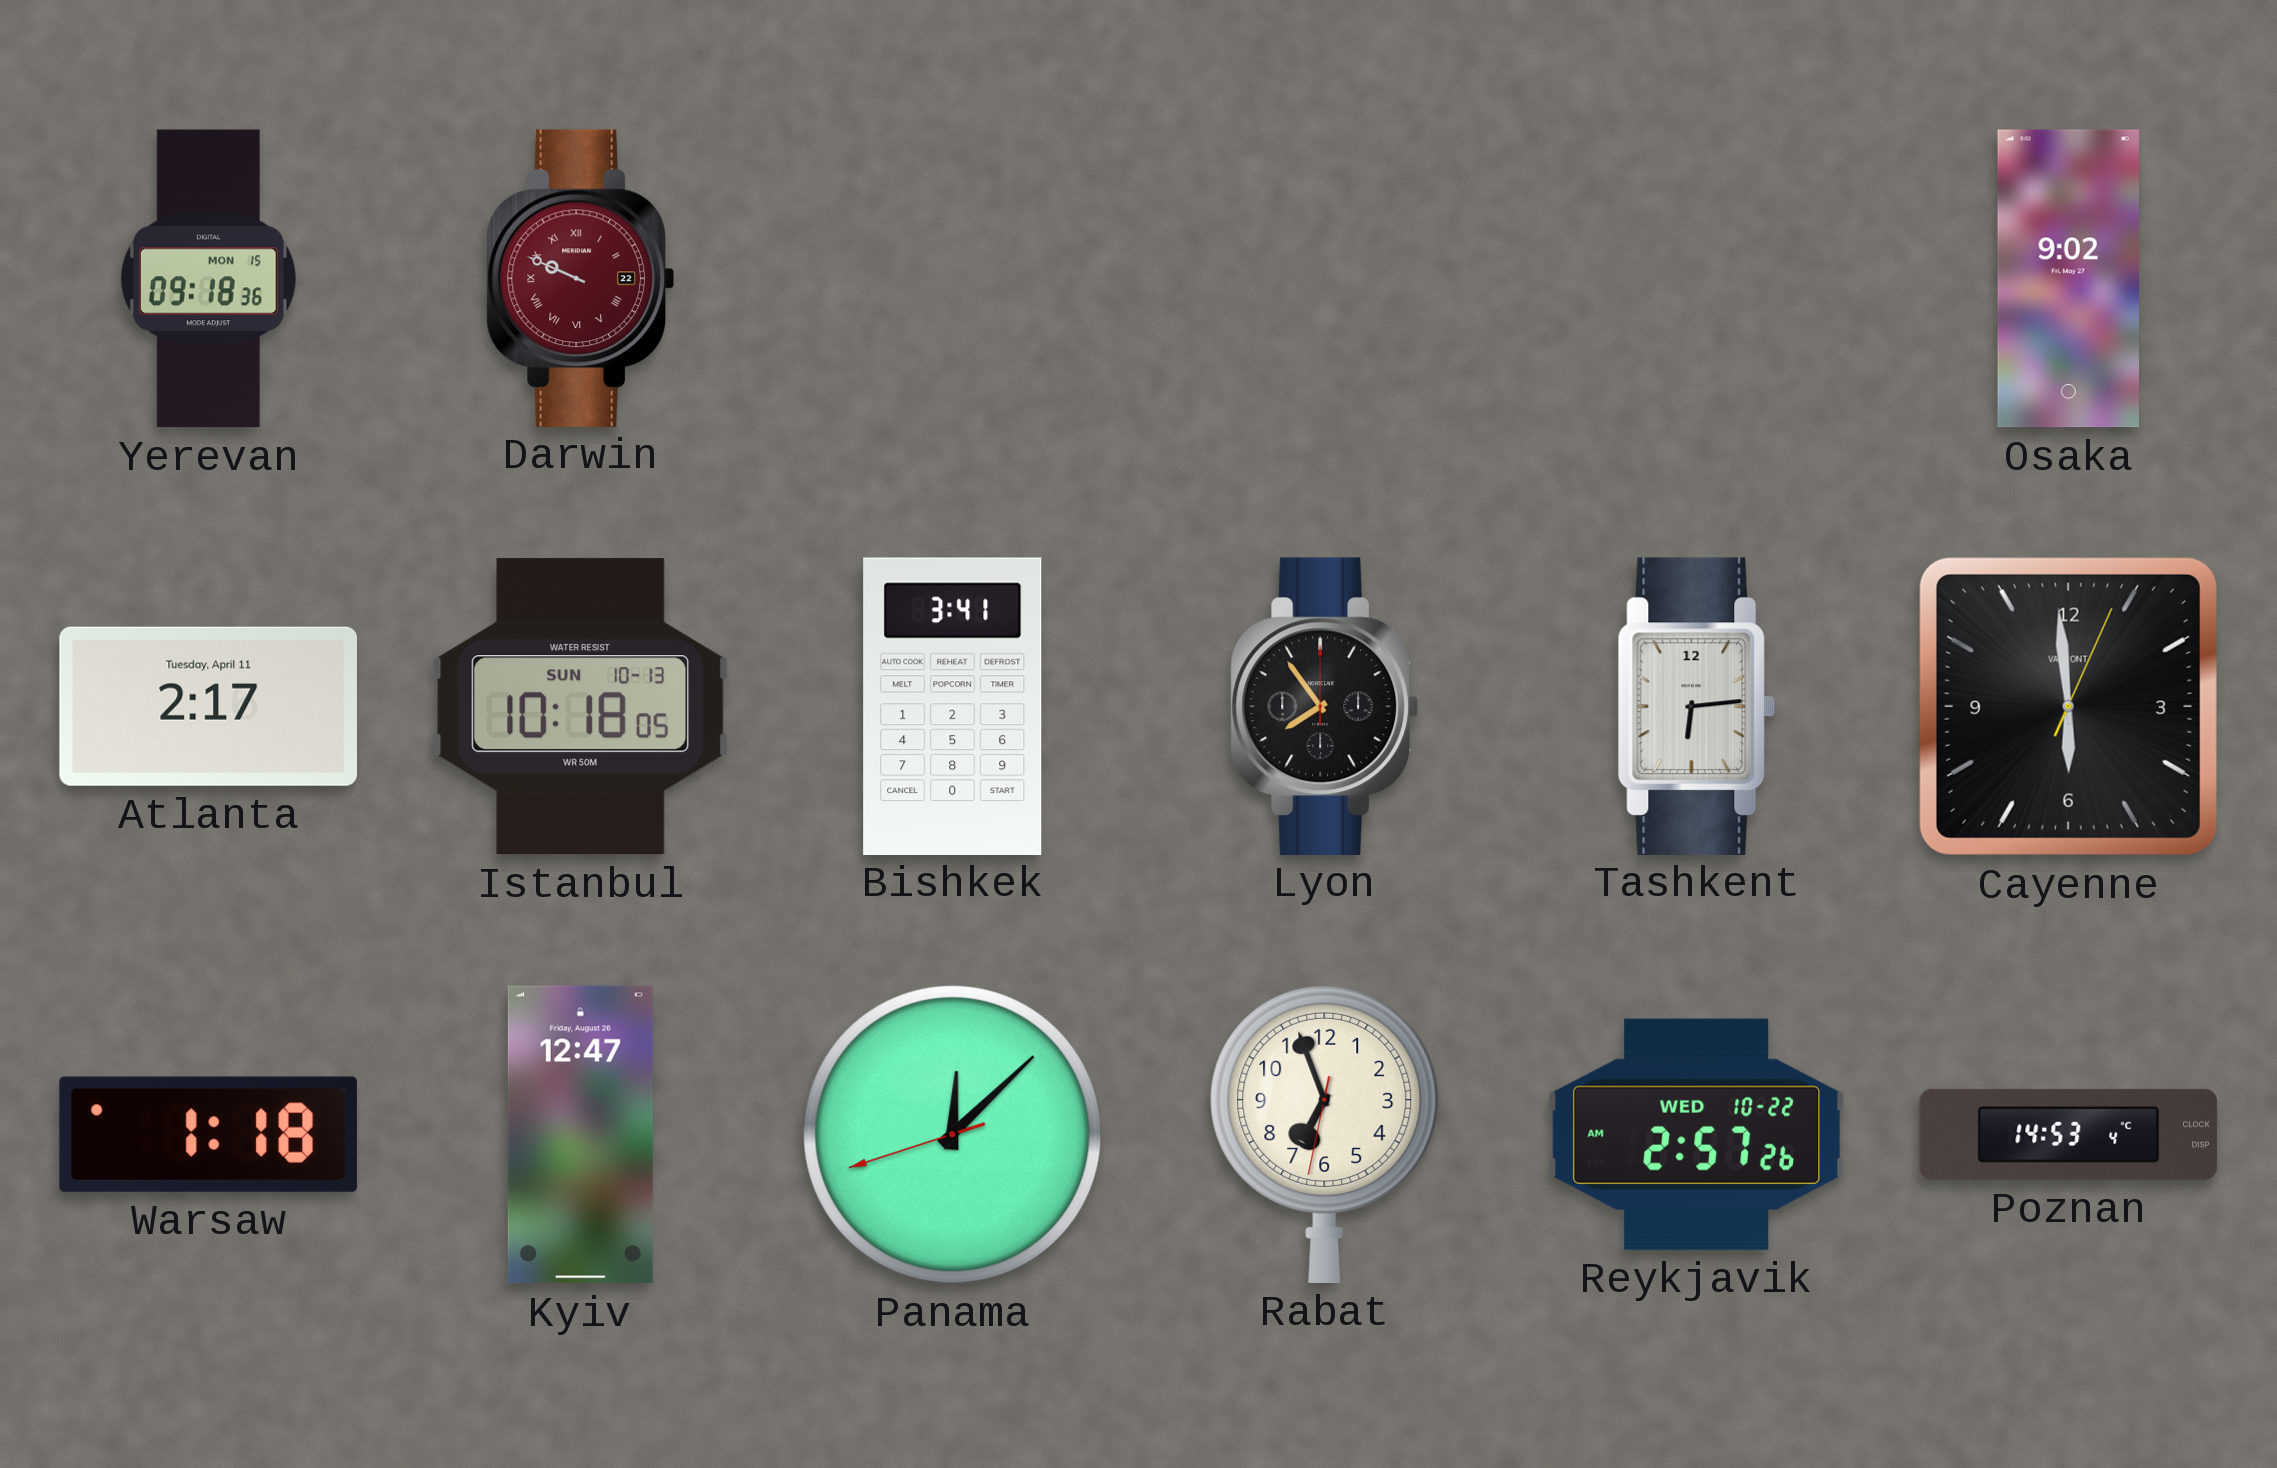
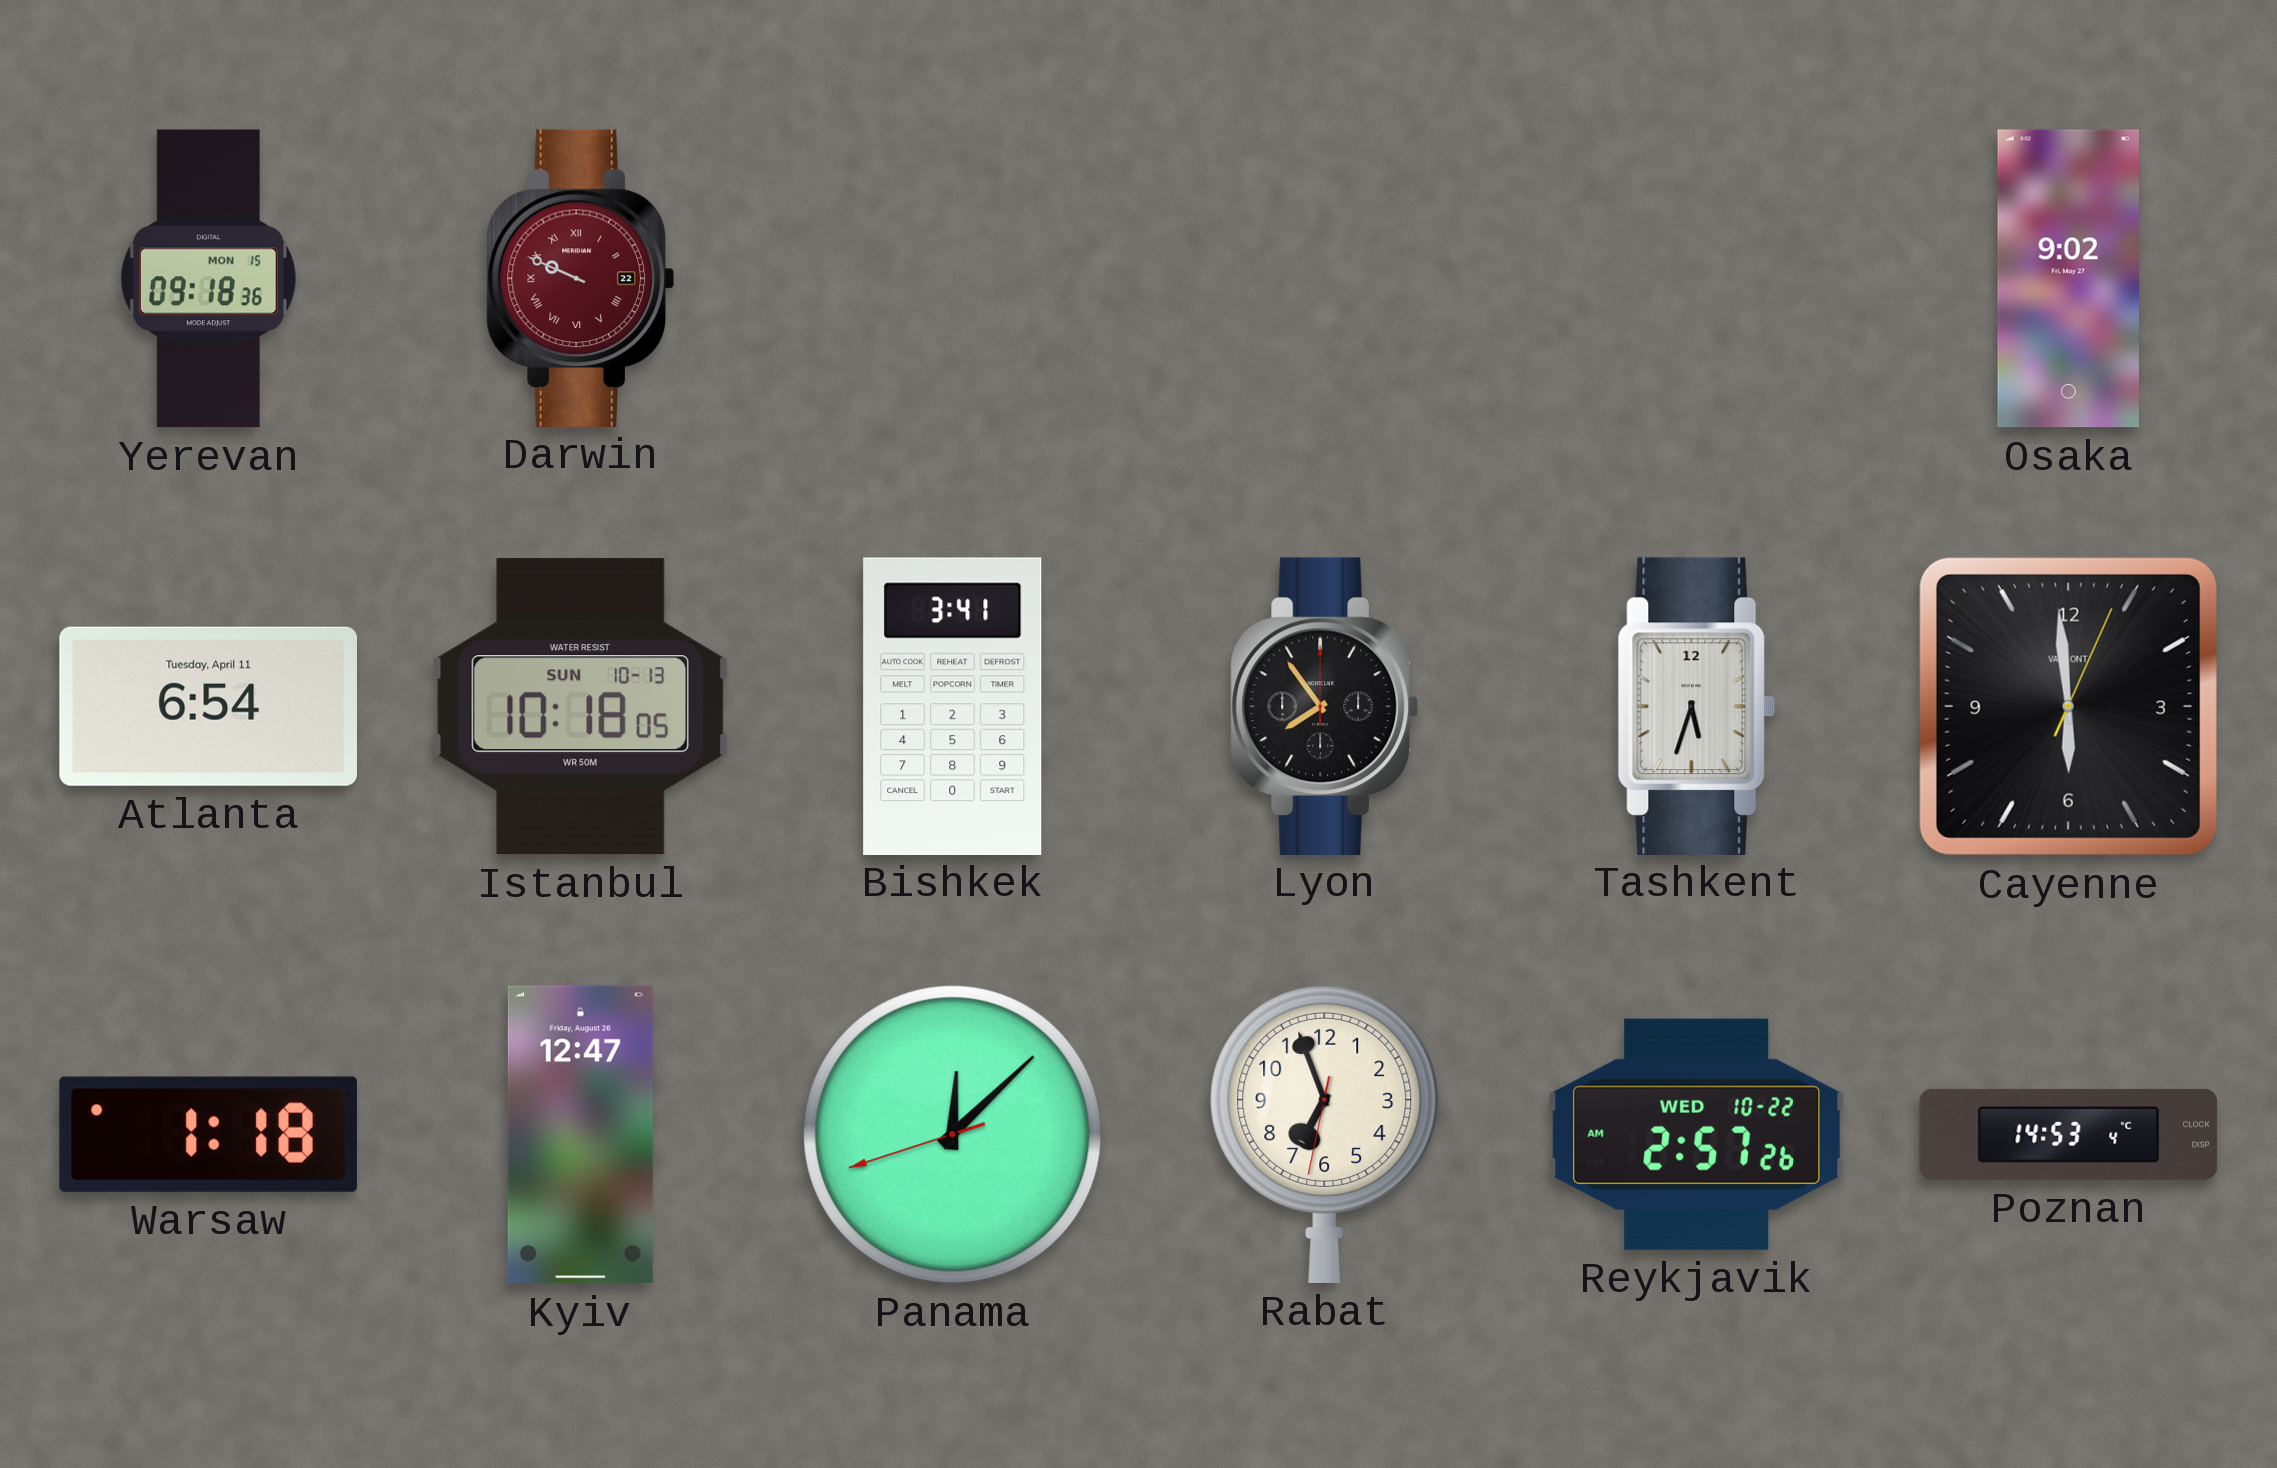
Atlanta: 2:17 -> 6:54 (208, 706)
Tashkent: 6:14 -> 5:33 (1697, 706)
